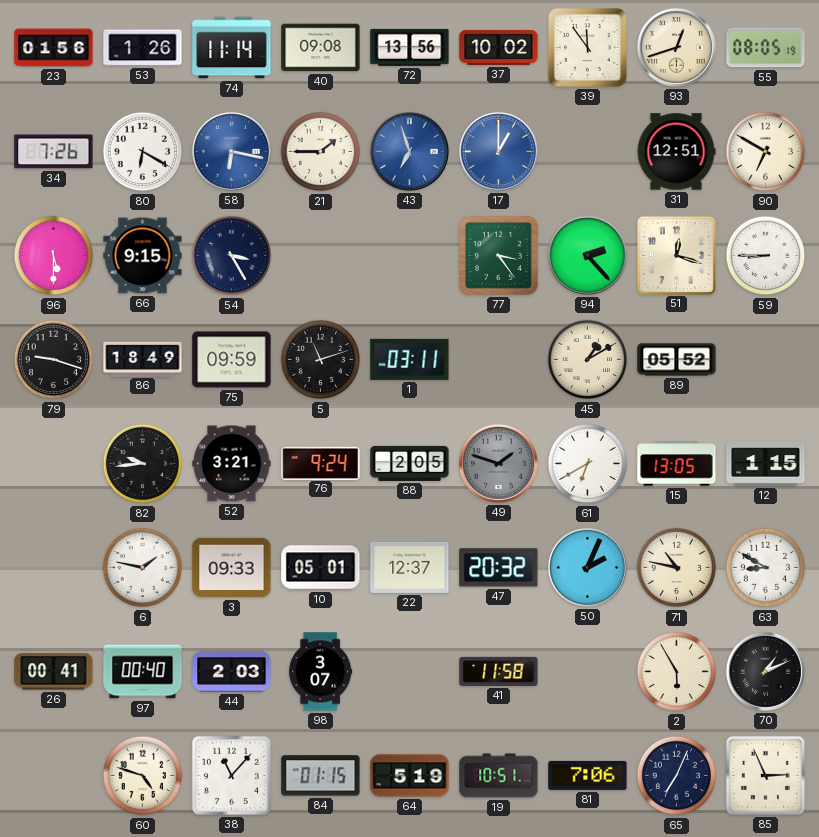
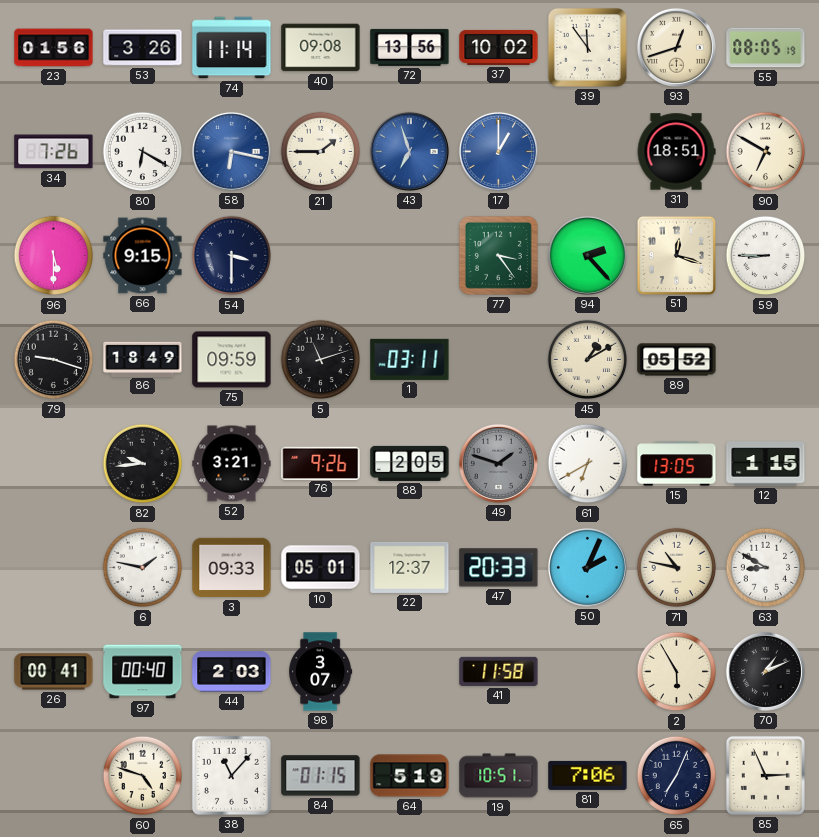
53: 1:26 -> 3:26 (143, 48)
31: 12:51 -> 18:51 (676, 152)
54: 3:25 -> 3:30 (232, 256)
76: 9:24 -> 9:26 (321, 463)
47: 20:32 -> 20:33 (499, 568)
